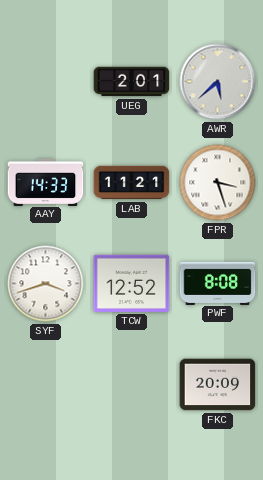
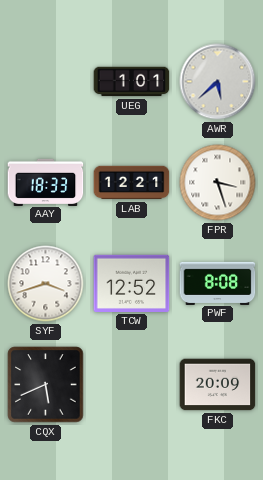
UEG: 2:01 -> 1:01 (132, 82)
AAY: 14:33 -> 18:33 (46, 182)
LAB: 11:21 -> 12:21 (132, 183)
CQX: none -> 5:41 (46, 385)
